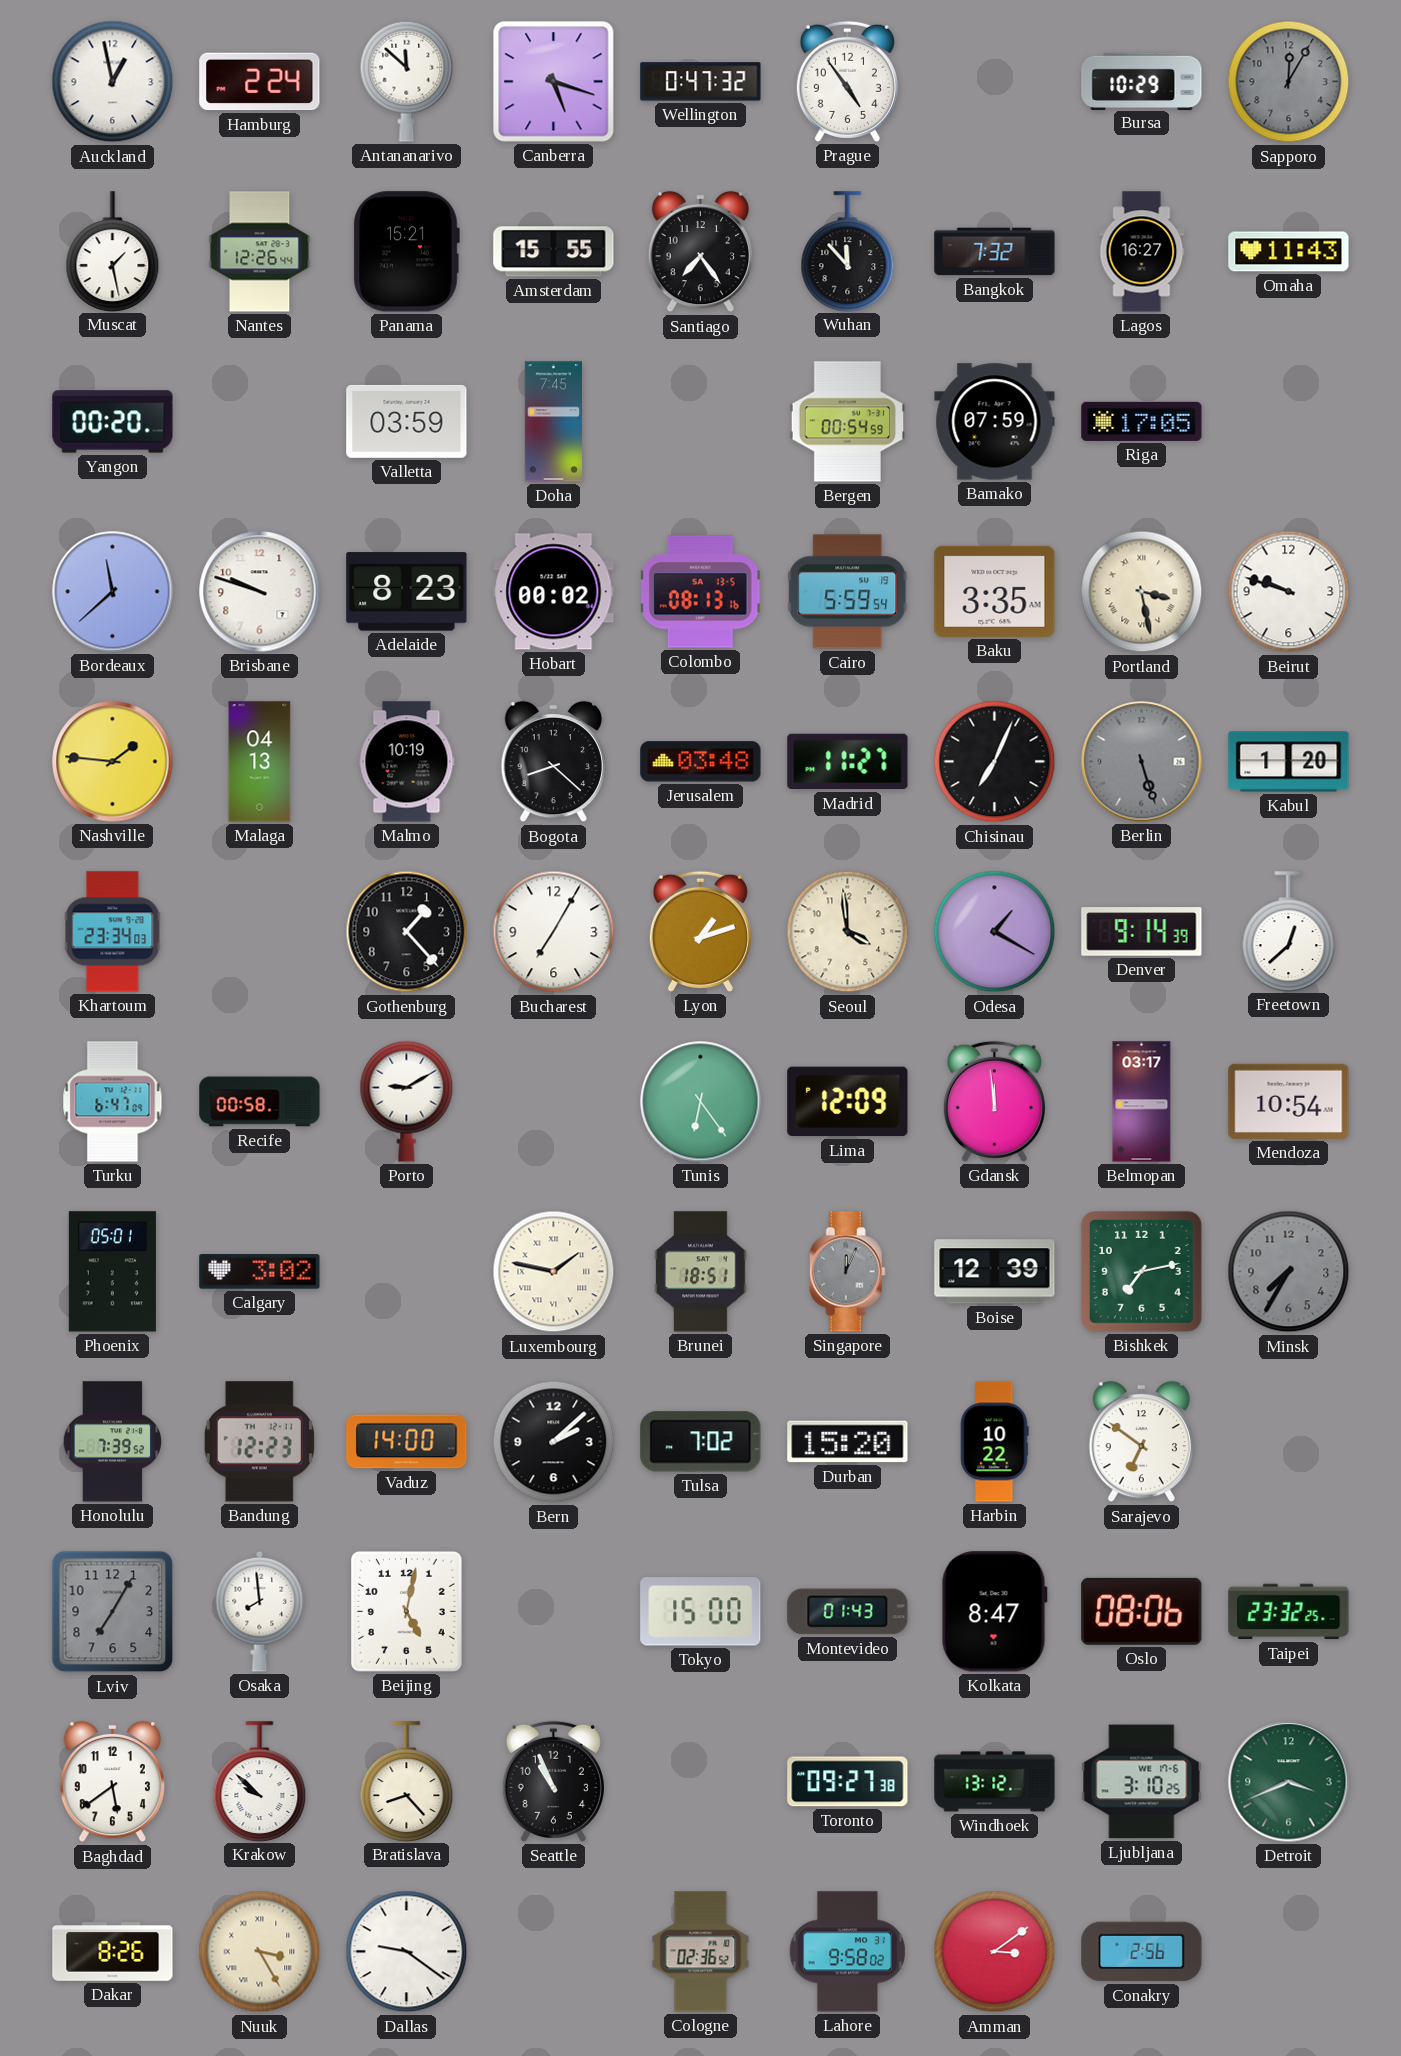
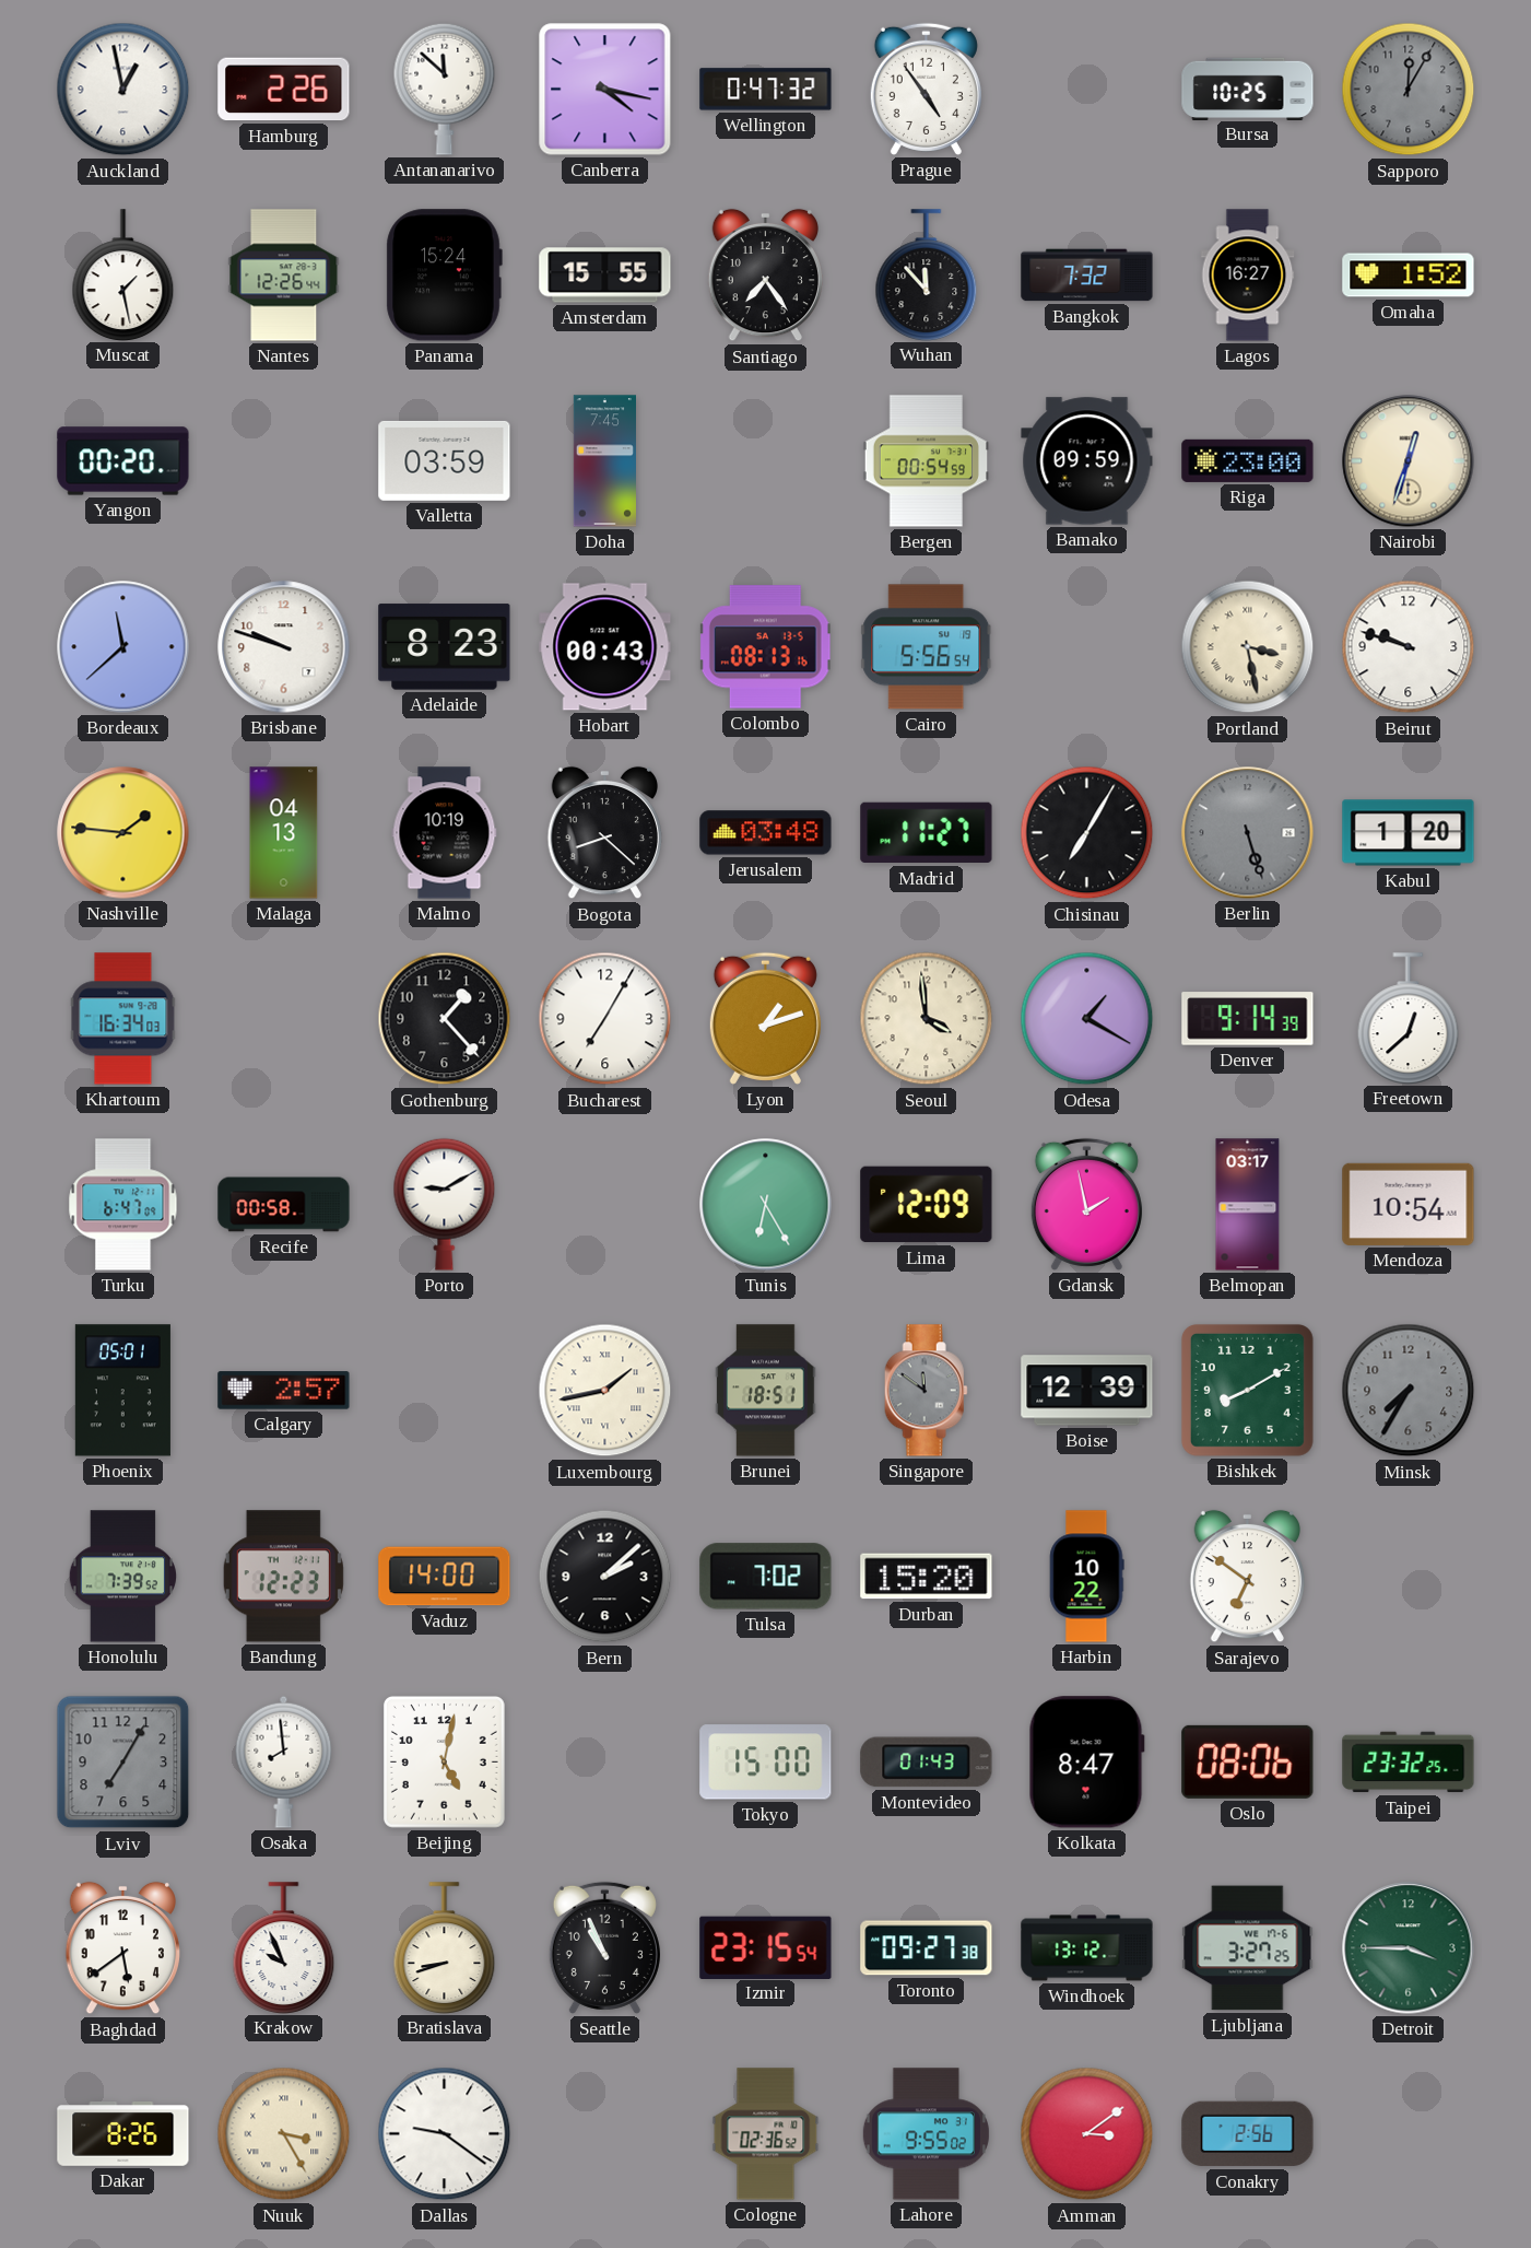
Hamburg: 2:24 -> 2:26 (284, 90)
Canberra: 5:18 -> 4:17 (605, 90)
Bursa: 10:29 -> 10:25 (1248, 89)
Panama: 15:21 -> 15:24 (444, 276)
Omaha: 11:43 -> 1:52 (1409, 276)
Bamako: 07:59 -> 09:59 (1087, 461)
Riga: 17:05 -> 23:00 (1248, 460)
Nairobi: none -> 12:33 (1409, 461)
Hobart: 00:02 -> 00:43 (605, 647)
Cairo: 5:59 -> 5:56 (927, 647)
Baku: 3:35 -> none (995, 591)
Chisinau: 7:04 -> 7:05 (1087, 833)
Khartoum: 23:34 -> 16:34 (123, 1019)
Tunis: 6:24 -> 6:25 (766, 1205)
Gdansk: 11:59 -> 1:58 (1086, 1204)
Calgary: 3:02 -> 2:57 (284, 1391)
Luxembourg: 1:47 -> 1:43 (605, 1391)
Singapore: 12:04 -> 11:51 (926, 1391)
Bishkek: 7:13 -> 8:10 (1247, 1390)
Krakow: 9:52 -> 9:56 (284, 1947)
Bratislava: 8:23 -> 8:42 (445, 1947)
Izmir: none -> 23:15 (766, 1947)
Ljubljana: 3:10 -> 3:27 (1248, 1948)
Detroit: 3:41 -> 3:45 (1409, 1948)
Lahore: 9:58 -> 9:55 (926, 2134)
